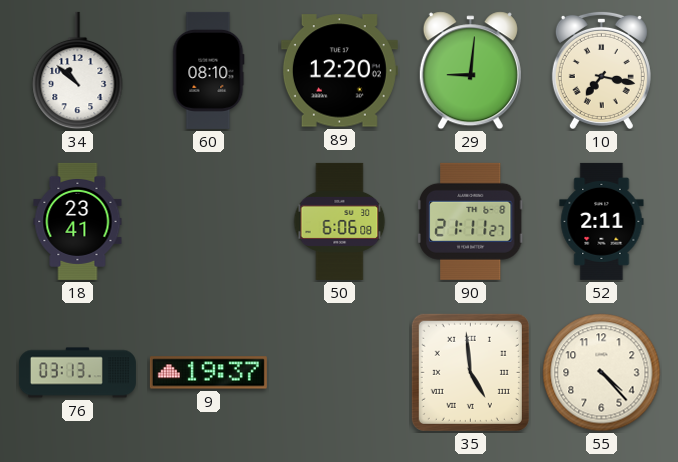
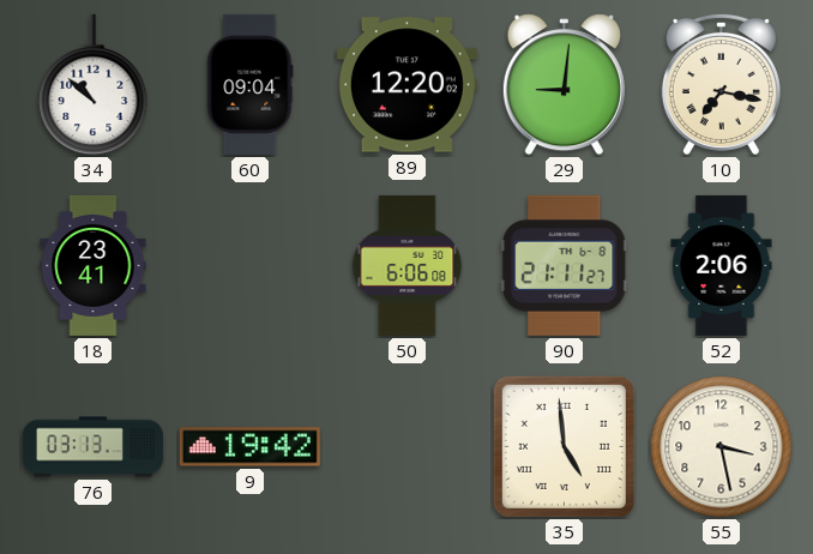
60: 08:10 -> 09:04 (251, 84)
52: 2:11 -> 2:06 (722, 265)
9: 19:37 -> 19:42 (249, 447)
55: 4:23 -> 3:28 (722, 447)
